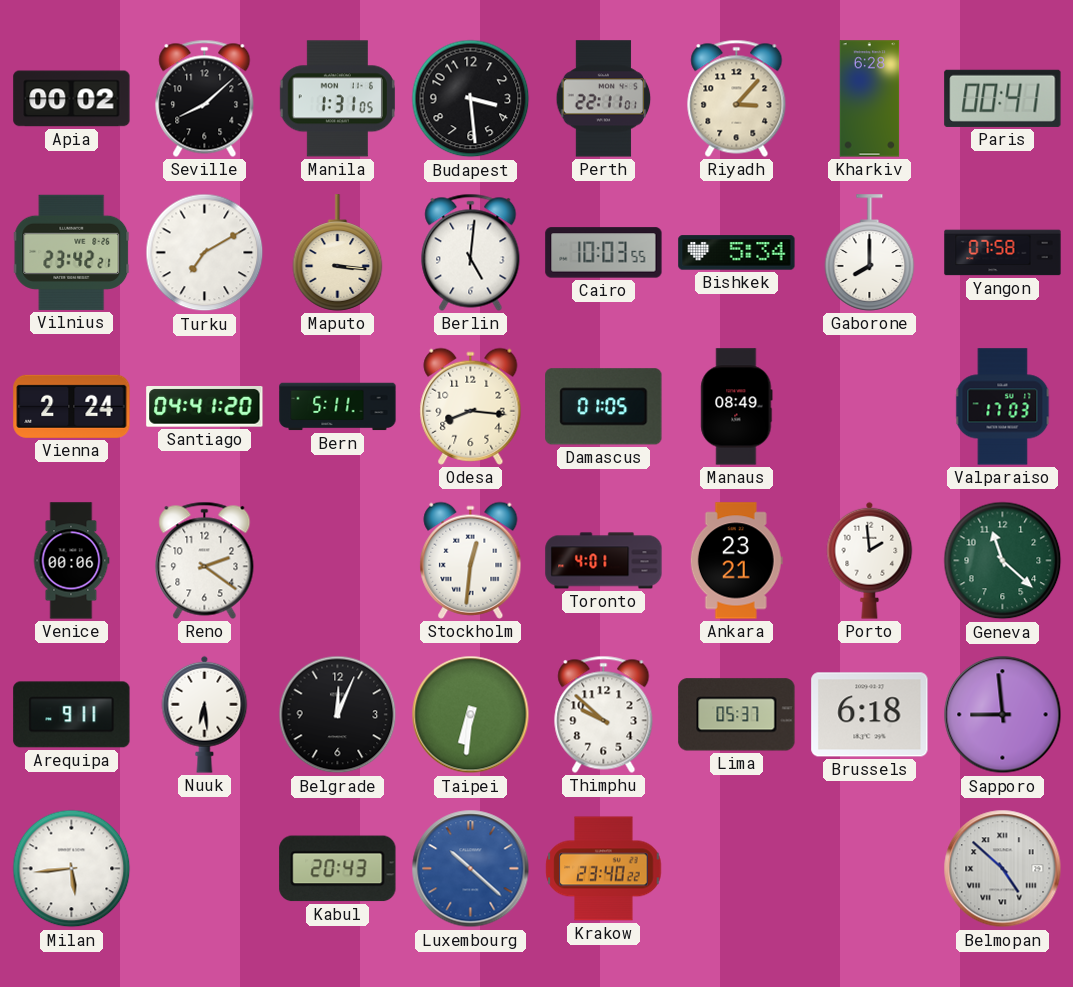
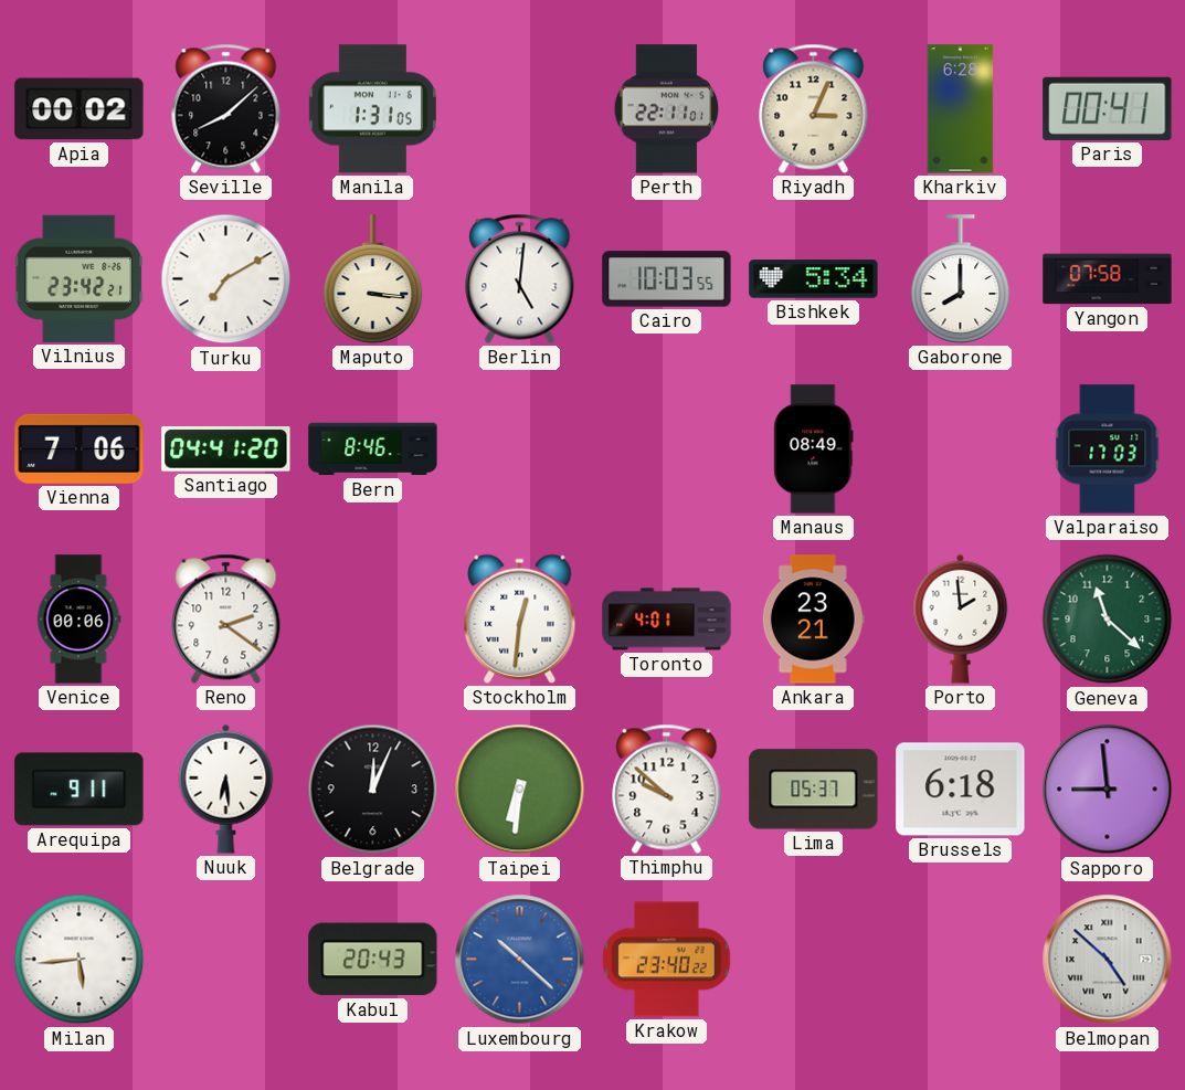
Budapest: 3:29 -> none (471, 99)
Riyadh: 3:07 -> 3:04 (814, 108)
Vienna: 2:24 -> 7:06 (80, 448)
Bern: 5:11 -> 8:46 (373, 449)
Odesa: 8:16 -> none (471, 406)
Damascus: 01:05 -> none (604, 407)
